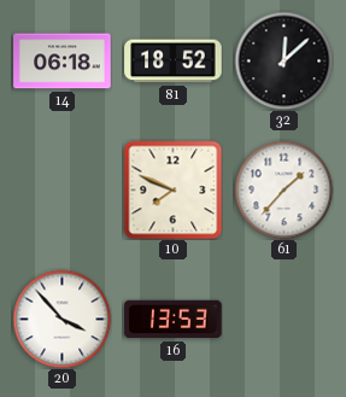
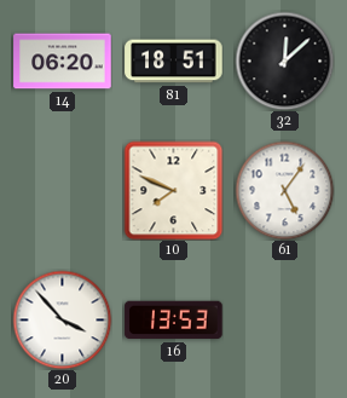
14: 06:18 -> 06:20 (63, 62)
81: 18:52 -> 18:51 (174, 62)
61: 1:37 -> 5:06 (284, 190)
